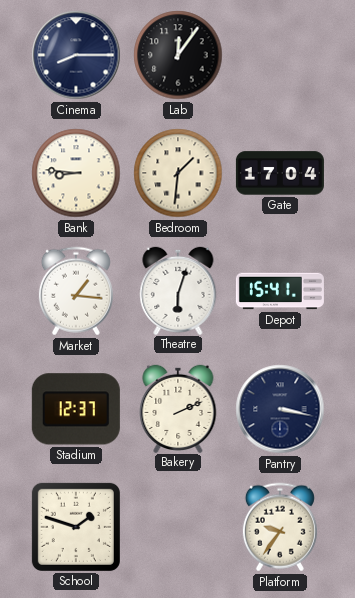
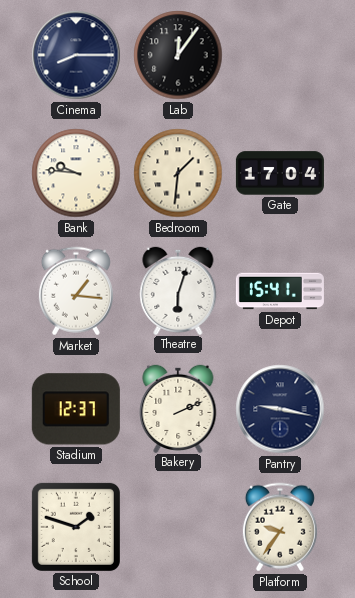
Bank: 8:46 -> 9:46 (76, 173)
Pantry: 3:17 -> 9:17 (280, 409)
